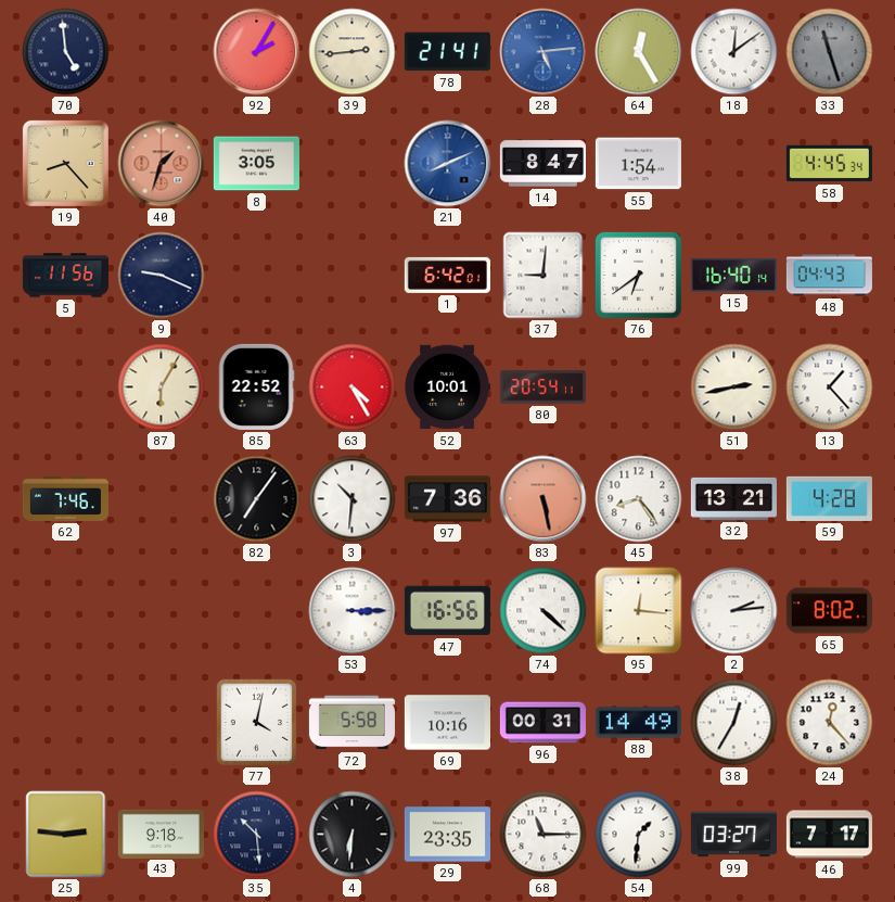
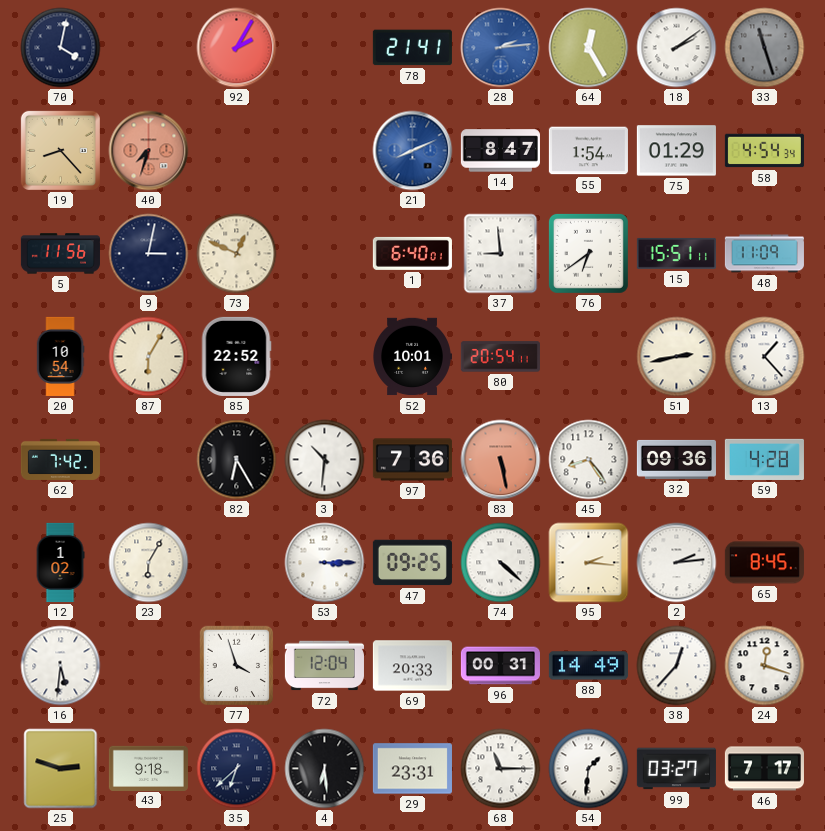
70: 4:59 -> 4:02 (61, 48)
39: 2:44 -> none (353, 52)
28: 5:14 -> 2:14 (501, 48)
18: 12:09 -> 2:09 (677, 48)
40: 1:33 -> 7:33 (149, 151)
8: 3:05 -> none (256, 164)
75: none -> 01:29 (676, 151)
58: 4:45 -> 4:54 (764, 151)
9: 9:19 -> 3:02 (149, 254)
73: none -> 12:49 (237, 254)
1: 6:42 -> 6:40 (412, 253)
37: 9:01 -> 8:59 (501, 254)
15: 16:40 -> 15:51 (676, 253)
48: 04:43 -> 11:09 (764, 254)
20: none -> 10:54 (60, 356)
63: 4:25 -> none (353, 388)
62: 7:46 -> 7:42 (60, 459)
82: 7:06 -> 6:25 (237, 460)
32: 13:21 -> 09:36 (676, 459)
12: none -> 1:02 (60, 562)
23: none -> 6:05 (149, 563)
47: 16:56 -> 09:25 (412, 563)
95: 12:16 -> 2:16 (589, 563)
65: 8:02 -> 8:45 (764, 563)
16: none -> 5:31 (61, 666)
77: 4:02 -> 3:57 (237, 666)
72: 5:58 -> 12:04 (324, 666)
69: 10:16 -> 20:33 (412, 666)
38: 12:35 -> 12:37 (677, 666)
24: 12:23 -> 12:18 (765, 666)
25: 2:46 -> 2:48 (61, 769)
35: 10:29 -> 6:38 (237, 769)
4: 6:31 -> 6:29 (325, 769)
29: 23:35 -> 23:31 (412, 769)
